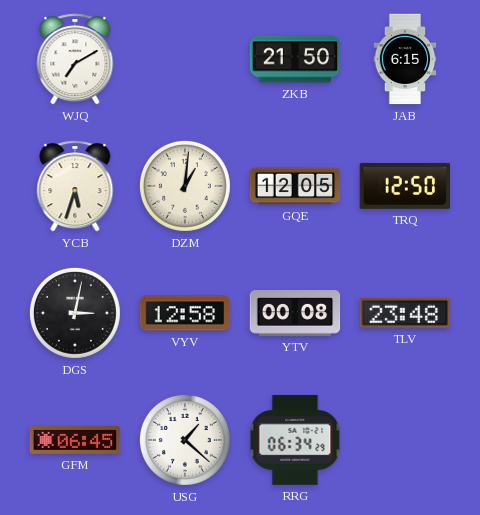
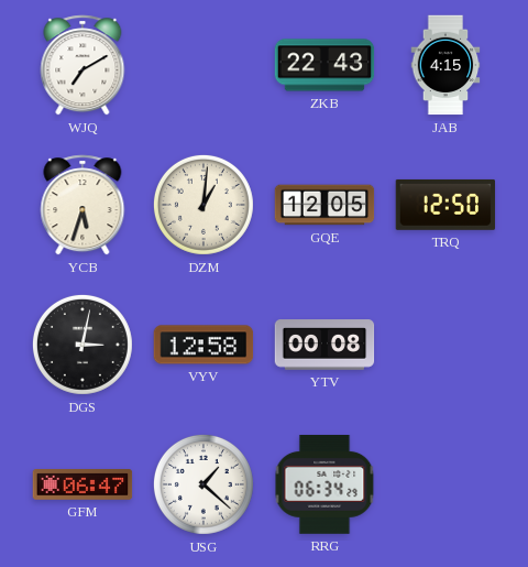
ZKB: 21:50 -> 22:43 (324, 65)
JAB: 6:15 -> 4:15 (446, 65)
TLV: 23:48 -> none (405, 313)
GFM: 06:45 -> 06:47 (82, 484)
